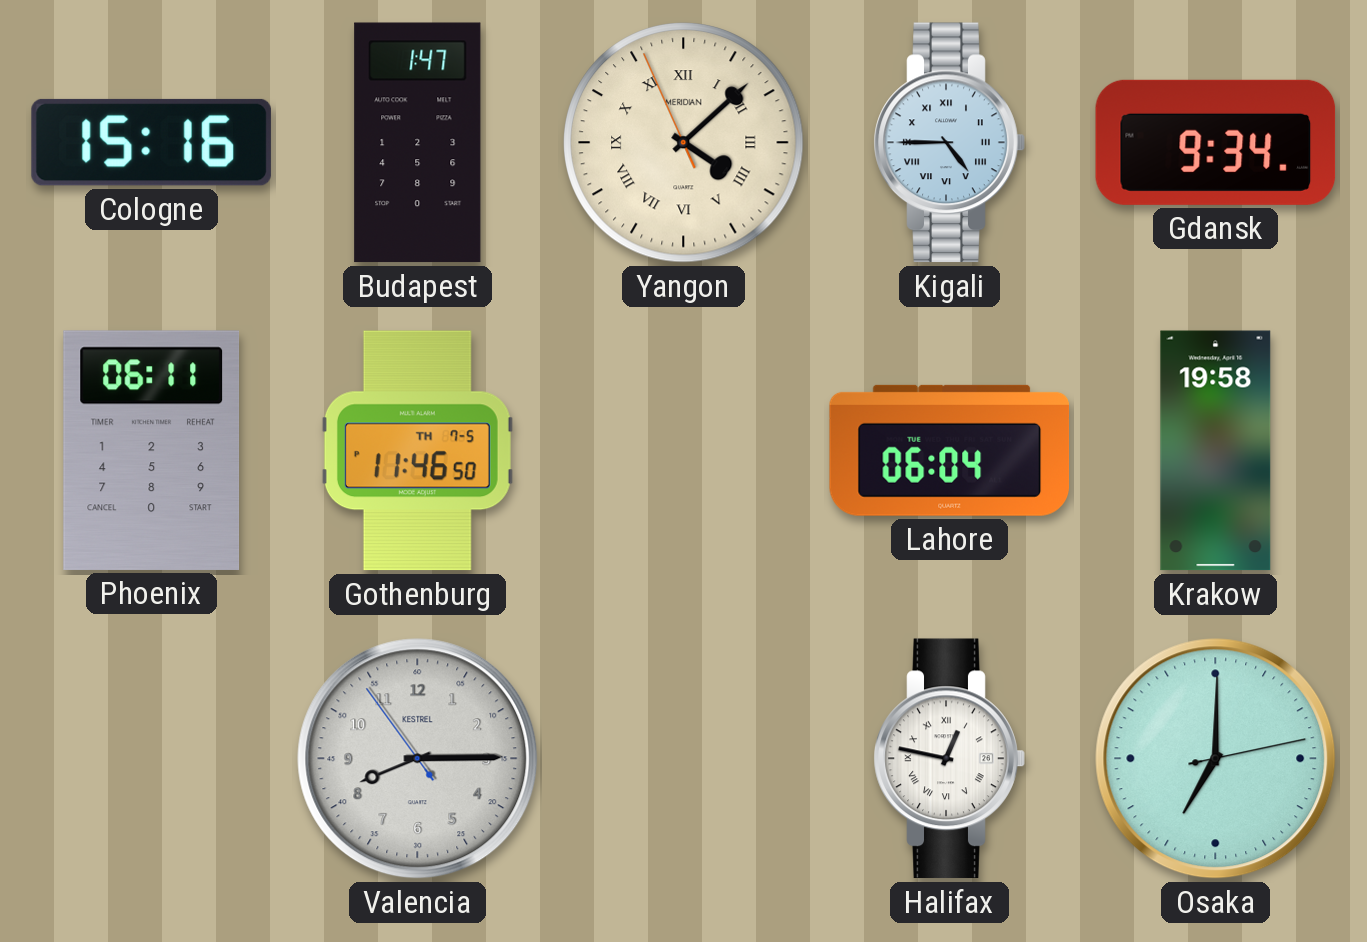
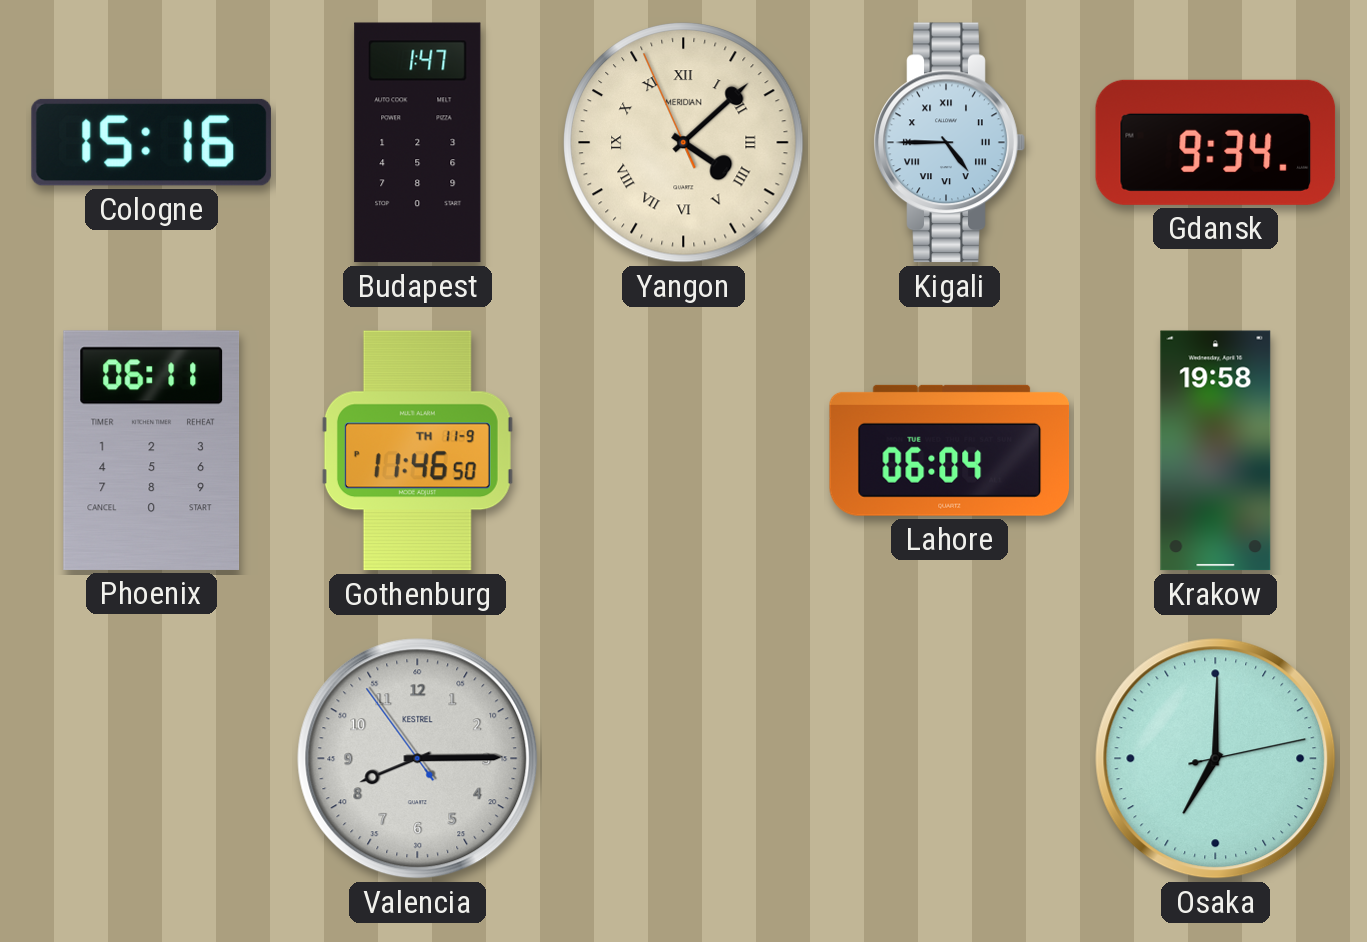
Gothenburg date: TH 7-5 -> TH 11-9 (417, 451)
Halifax: 12:47 -> none (949, 759)
